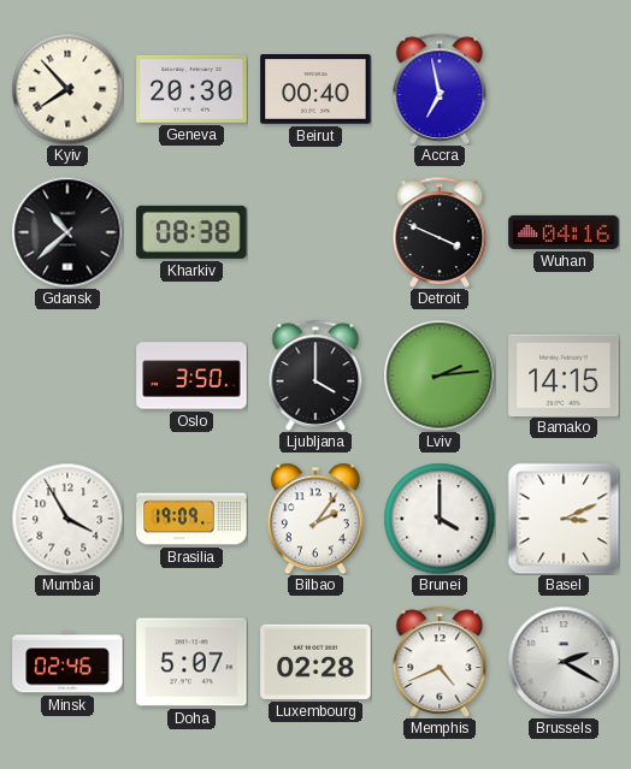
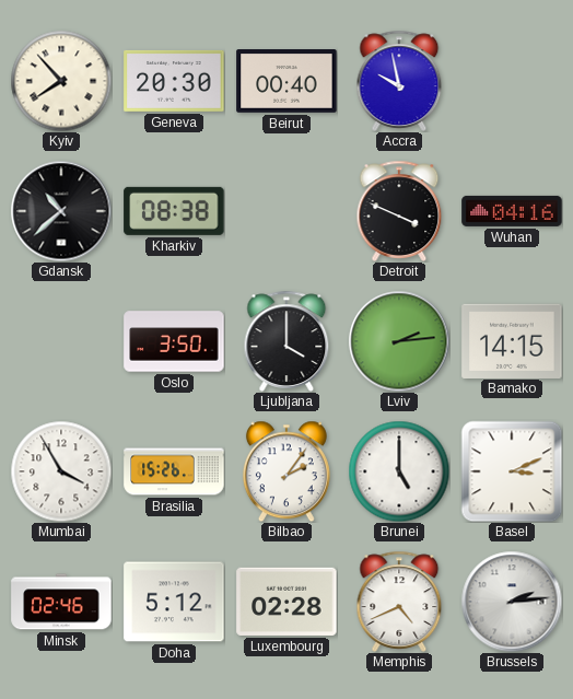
Accra: 6:58 -> 9:58 (399, 81)
Brasilia: 19:09 -> 15:26 (174, 471)
Brunei: 4:00 -> 5:00 (399, 471)
Doha: 5:07 -> 5:12 (174, 602)
Brussels: 2:20 -> 2:14 (512, 602)
